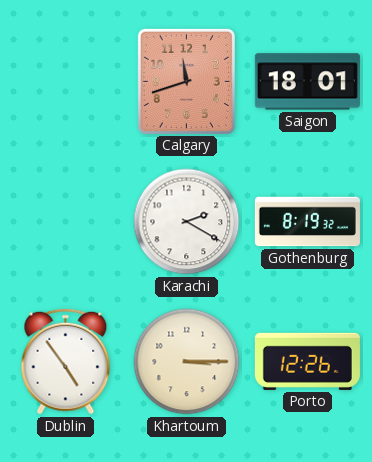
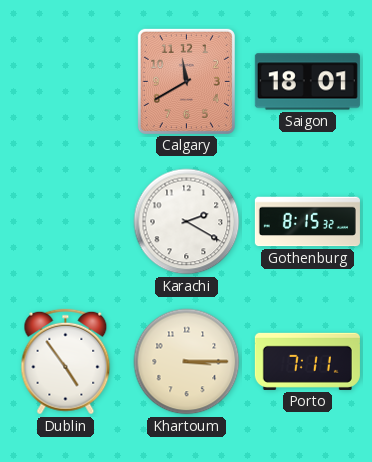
Calgary: 11:42 -> 11:40 (186, 81)
Gothenburg: 8:19 -> 8:15 (307, 222)
Porto: 12:26 -> 7:11 (307, 361)
